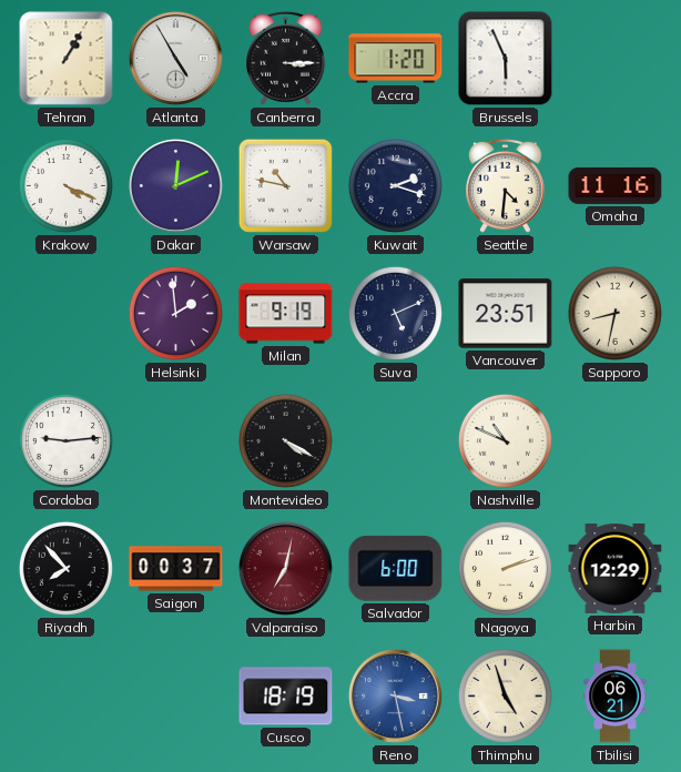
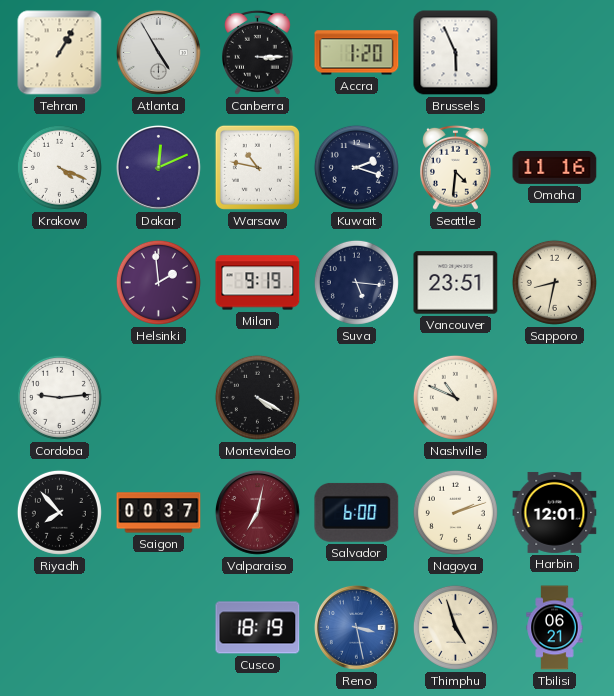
Suva: 5:11 -> 5:16 (356, 282)
Harbin: 12:29 -> 12:01 (555, 512)
